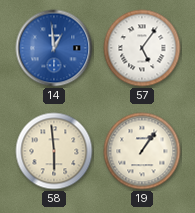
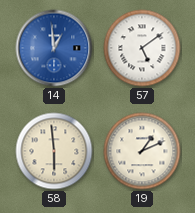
57: 5:06 -> 5:09 (142, 48)
19: 1:06 -> 1:11 (142, 151)
